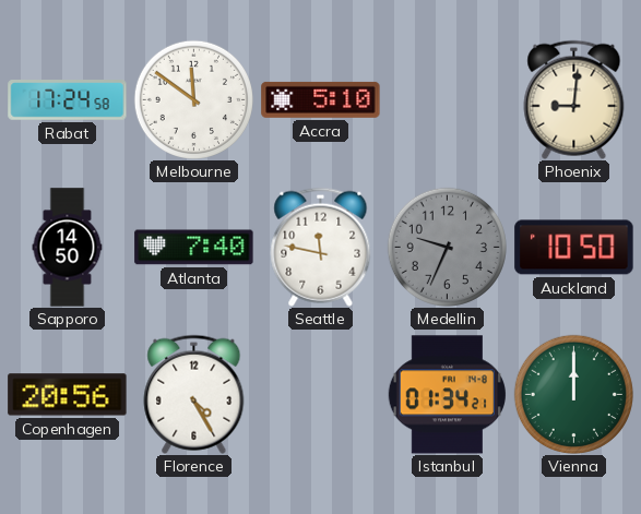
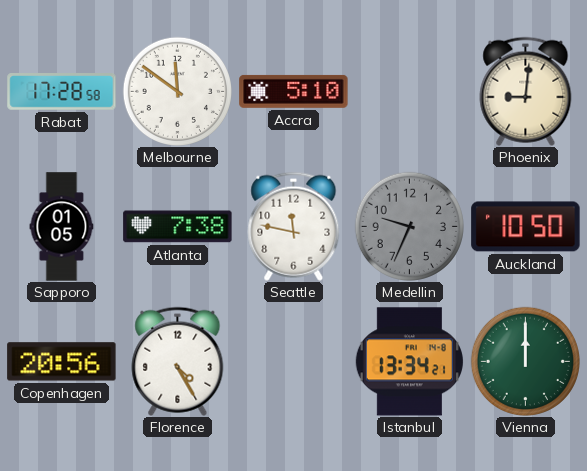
Rabat: 17:24 -> 17:28 (62, 92)
Sapporo: 14:50 -> 01:05 (62, 227)
Atlanta: 7:40 -> 7:38 (178, 227)
Istanbul: 01:34 -> 13:34 (409, 362)
